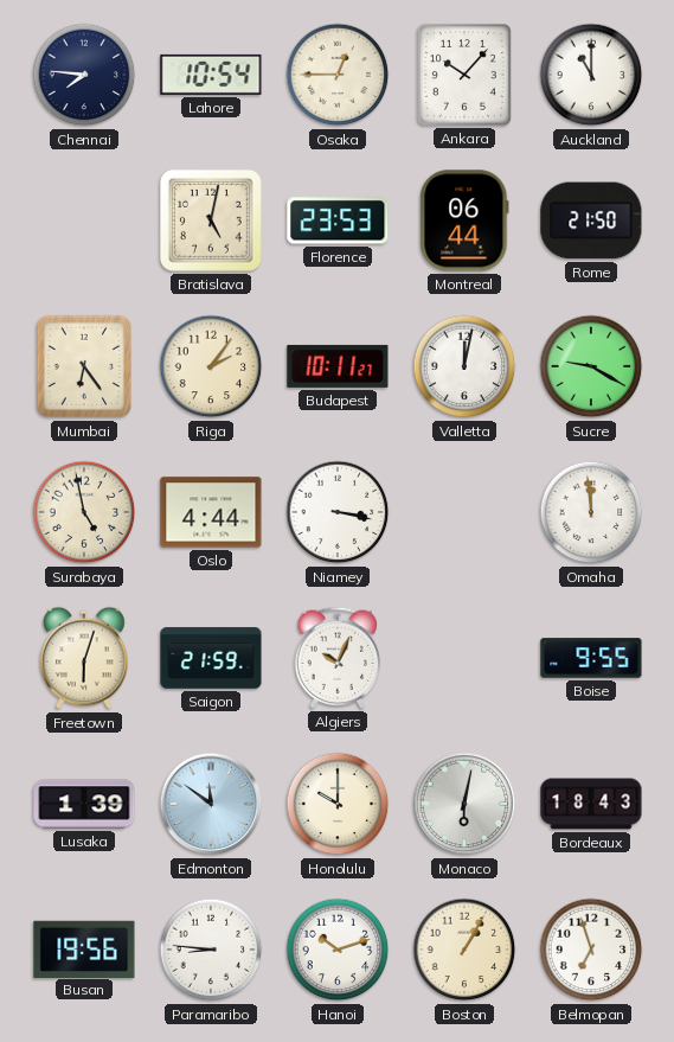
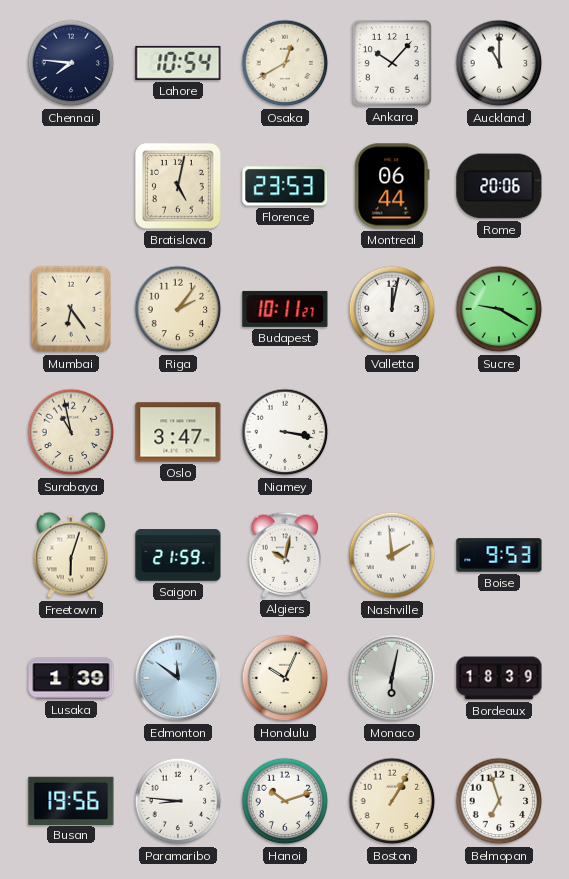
Osaka: 12:45 -> 12:40 (285, 63)
Rome: 21:50 -> 20:06 (499, 186)
Surabaya: 4:58 -> 10:58 (71, 432)
Oslo: 4:44 -> 3:47 (178, 432)
Omaha: 11:59 -> none (591, 512)
Algiers: 10:04 -> 10:02 (285, 555)
Nashville: none -> 1:59 (392, 555)
Boise: 9:55 -> 9:53 (499, 555)
Honolulu: 10:00 -> 10:04 (285, 678)
Bordeaux: 18:43 -> 18:39 (499, 678)
